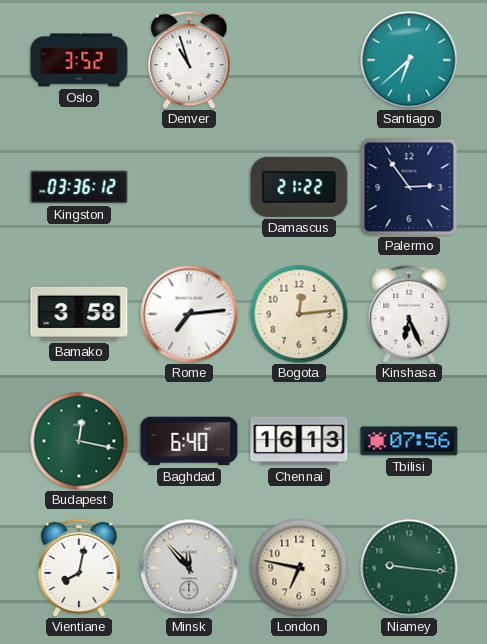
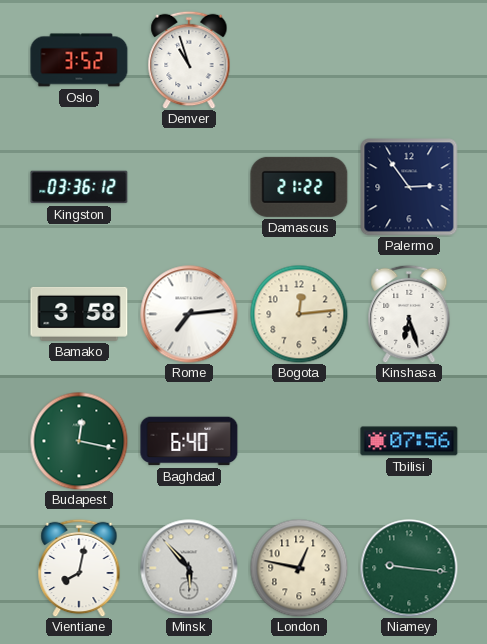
Santiago: 6:38 -> none (409, 60)
Kinshasa: 6:26 -> 6:27 (409, 314)
Chennai: 16:13 -> none (299, 441)
Minsk: 11:53 -> 5:53 (189, 568)
London: 6:47 -> 12:47 (299, 568)
